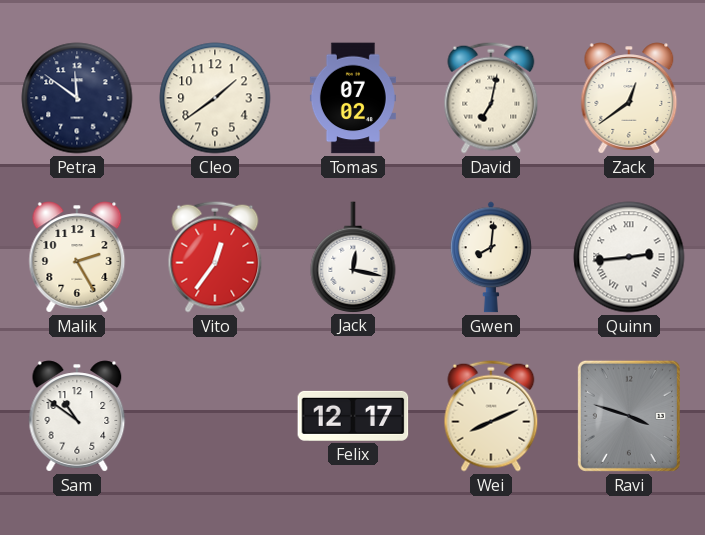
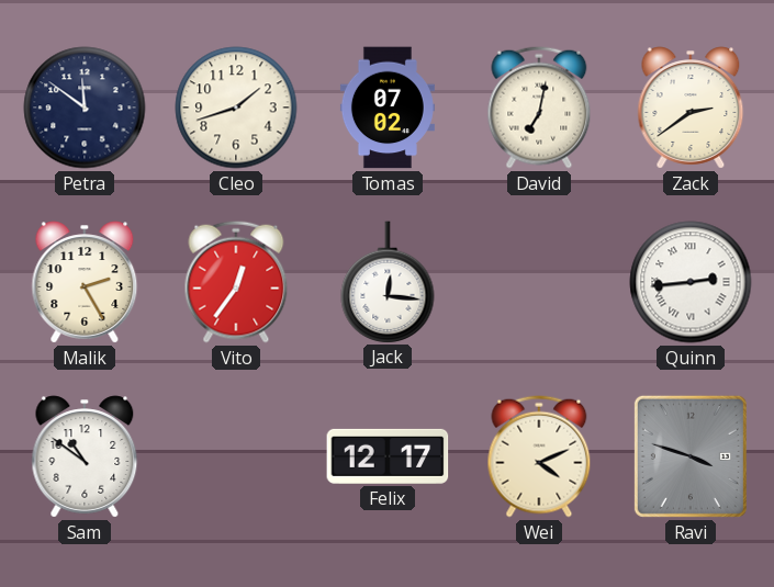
Cleo: 1:39 -> 1:42 (236, 108)
Zack: 12:39 -> 2:39 (691, 108)
Jack: 12:17 -> 12:16 (388, 282)
Gwen: 8:01 -> none (491, 257)
Wei: 8:11 -> 4:11 (539, 456)
